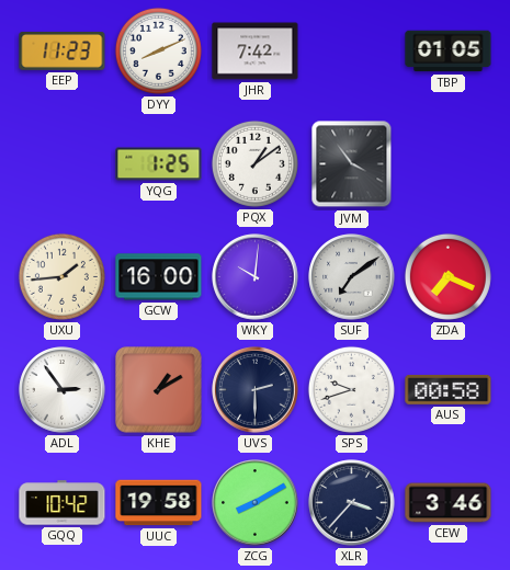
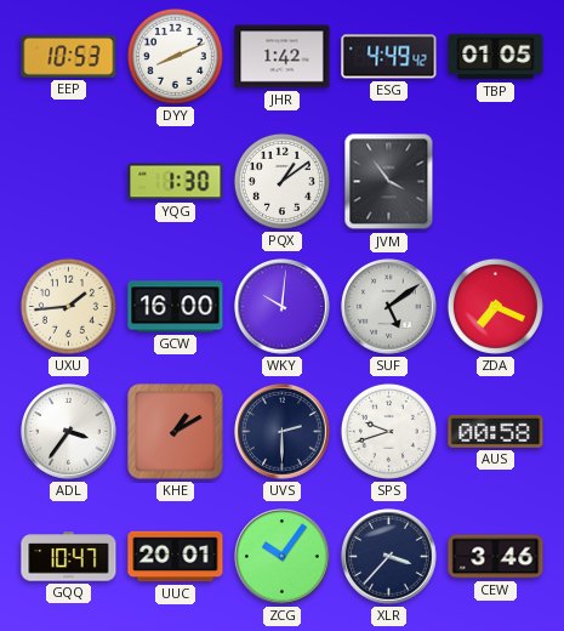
EEP: 11:23 -> 10:53 (69, 57)
JHR: 7:42 -> 1:42 (283, 57)
ESG: none -> 4:49 (389, 57)
YQG: 1:25 -> 1:30 (176, 182)
SUF: 7:09 -> 5:09 (389, 307)
ADL: 2:54 -> 3:36 (69, 432)
GQQ: 10:42 -> 10:47 (69, 557)
UUC: 19:58 -> 20:01 (176, 557)
ZCG: 8:10 -> 10:06 (283, 557)
